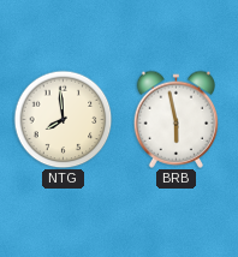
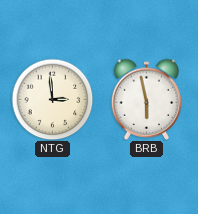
NTG: 7:59 -> 2:59 (52, 99)
